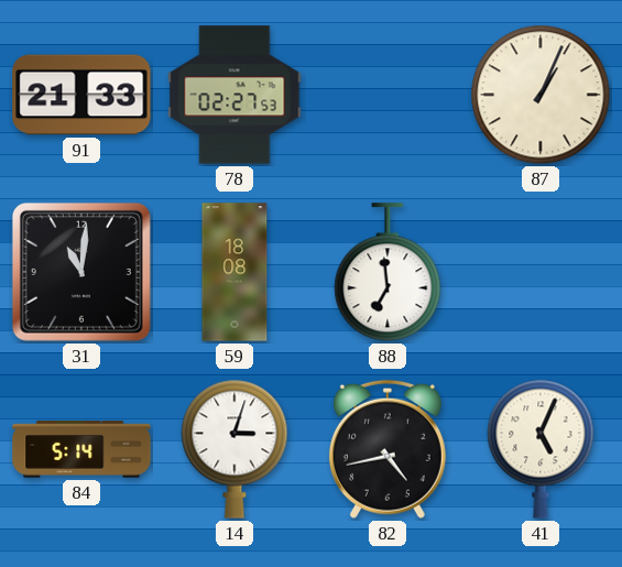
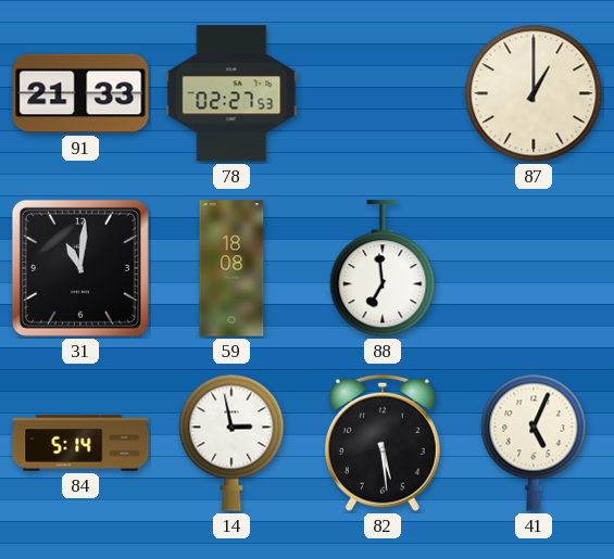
87: 1:04 -> 1:00 (534, 93)
14: 3:03 -> 2:58 (231, 443)
82: 4:43 -> 5:29 (383, 443)
